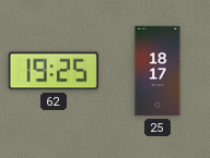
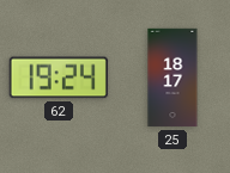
62: 19:25 -> 19:24 (59, 78)
